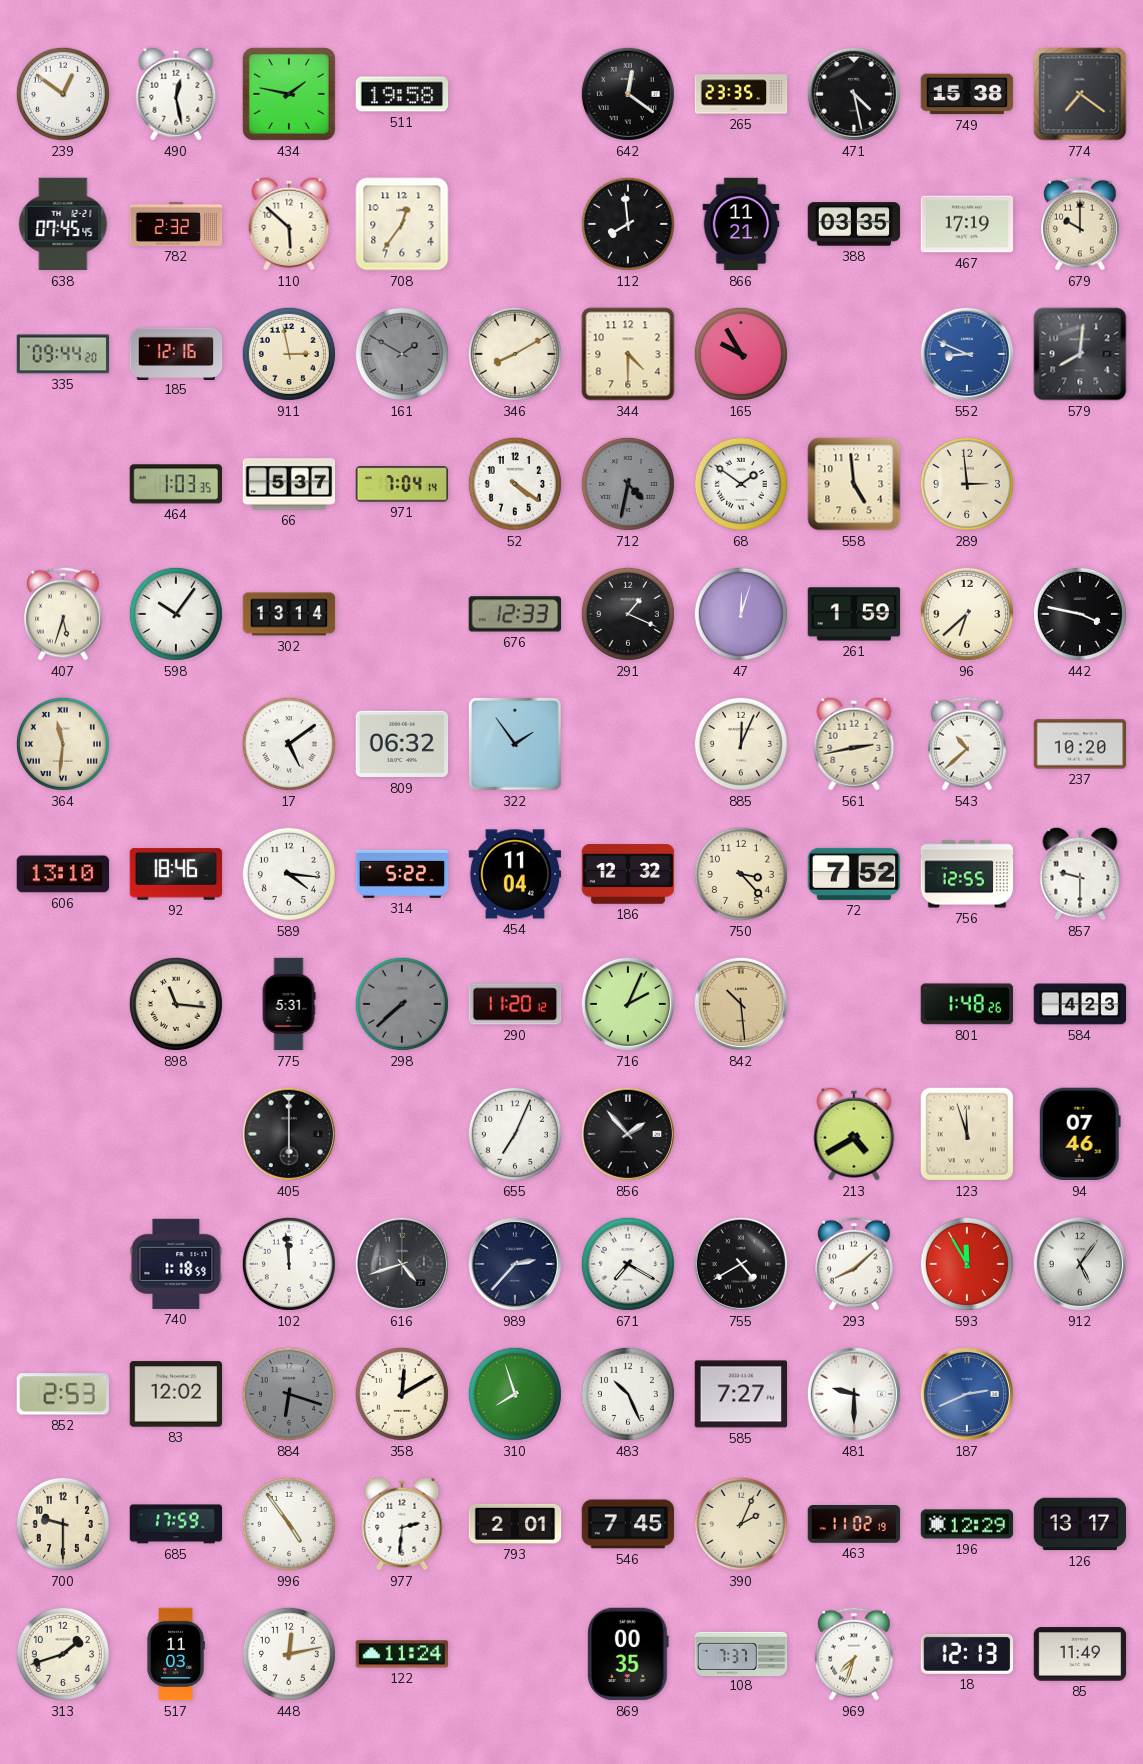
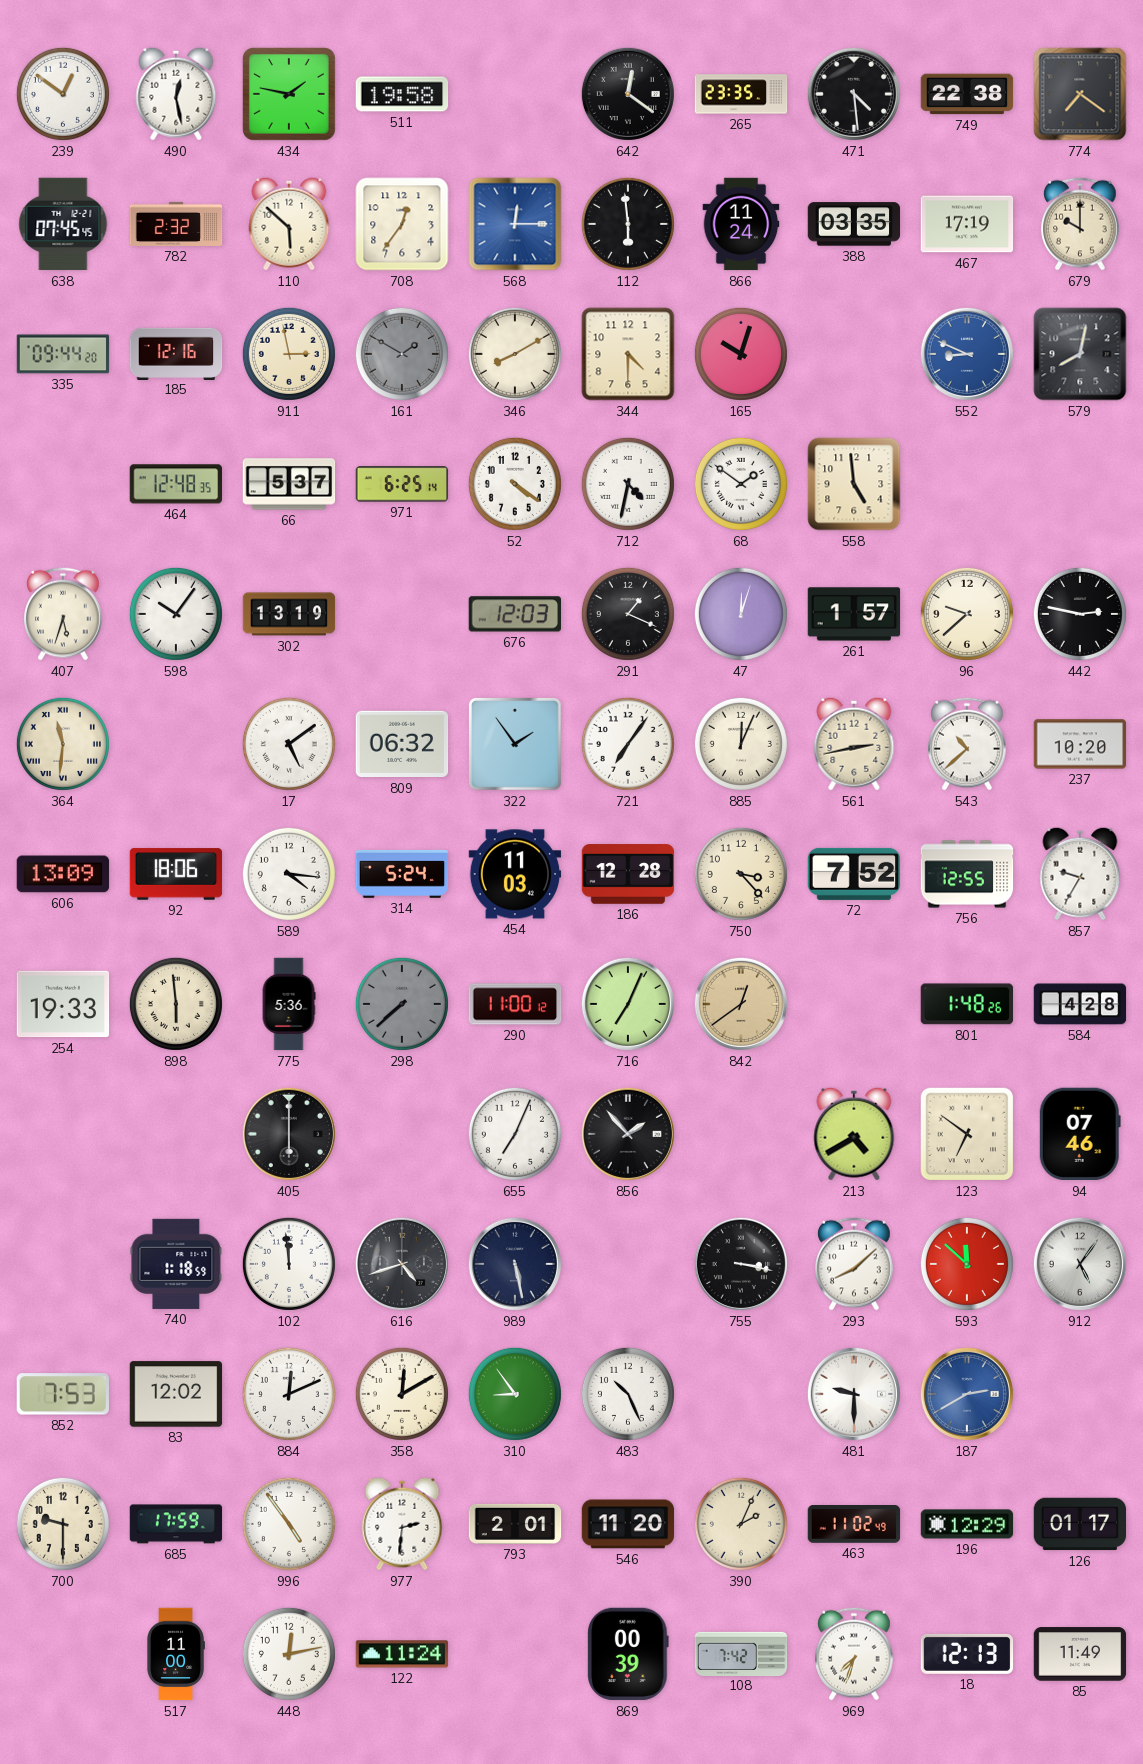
471: 4:28 -> 4:29 (854, 94)
749: 15:38 -> 22:38 (967, 94)
568: none -> 12:15 (515, 224)
112: 7:59 -> 5:59 (628, 224)
866: 11:21 -> 11:24 (741, 224)
165: 9:55 -> 10:03 (741, 354)
579: 8:01 -> 8:02 (1080, 354)
464: 1:03 -> 12:48 (175, 484)
971: 7:04 -> 6:25 (402, 484)
712 dial: grey -> white (628, 484)
289: 2:59 -> none (967, 484)
302: 13:14 -> 13:19 (289, 614)
676: 12:33 -> 12:03 (514, 614)
261: 1:59 -> 1:57 (854, 614)
96: 6:38 -> 9:38 (967, 614)
442: 3:47 -> 2:47 (1080, 614)
721: none -> 7:06 (628, 744)
606: 13:10 -> 13:09 (63, 874)
92: 18:46 -> 18:06 (176, 874)
314: 5:22 -> 5:24 (402, 874)
454: 11:04 -> 11:03 (515, 874)
186: 12:32 -> 12:28 (628, 874)
857: 9:30 -> 9:35 (1080, 874)
254: none -> 19:33 (63, 1004)
898: 11:16 -> 5:59 (176, 1004)
775: 5:31 -> 5:36 (289, 1004)
290: 11:20 -> 11:00 (515, 1004)
716: 2:04 -> 7:04 (628, 1004)
842: 10:29 -> 12:39 (741, 1004)
584: 4:23 -> 4:28 (1080, 1004)
123: 11:57 -> 6:51 (967, 1134)
989: 2:37 -> 5:28 (515, 1264)
671: 7:20 -> none (628, 1264)
755: 4:40 -> 3:17 (741, 1264)
593: 11:55 -> 11:52 (967, 1264)
852: 2:53 -> 7:53 (63, 1394)
884: 6:18 -> 12:11 (289, 1394)
884 dial: grey -> white (289, 1394)
310: 7:57 -> 8:54 (515, 1394)
585: 7:27 -> none (741, 1394)
187: 2:41 -> 2:40 (967, 1394)
546: 7:45 -> 11:20 (628, 1524)
463: 11:02:19 -> 11:02:49 (854, 1524)
126: 13:17 -> 01:17 (1080, 1524)
313: 1:42 -> none (63, 1654)
517: 11:03 -> 11:00 (176, 1654)
869: 00:35 -> 00:39 (628, 1654)
108: 7:37 -> 7:42 (741, 1653)
